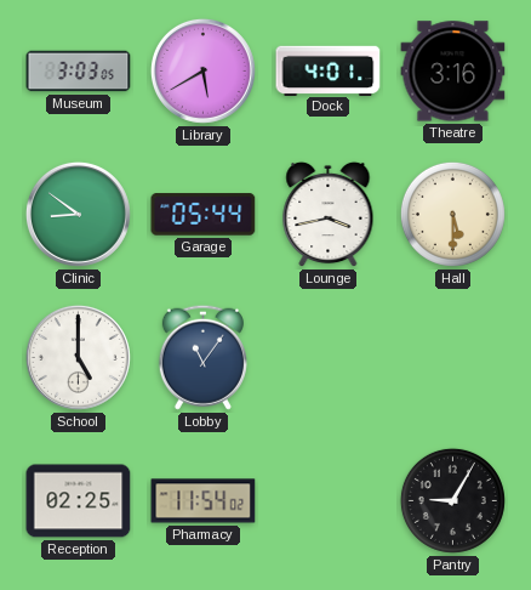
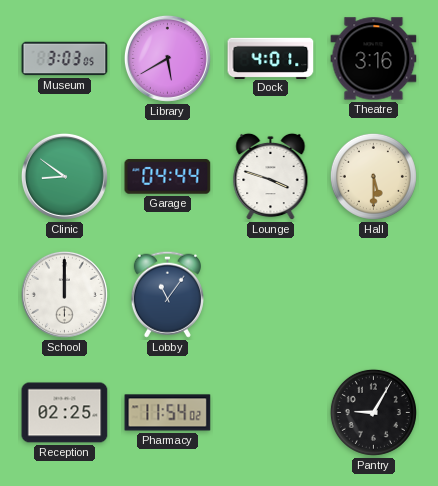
Garage: 05:44 -> 04:44 (168, 177)
Lounge: 3:43 -> 3:48 (271, 177)
School: 5:00 -> 12:00 (64, 294)
